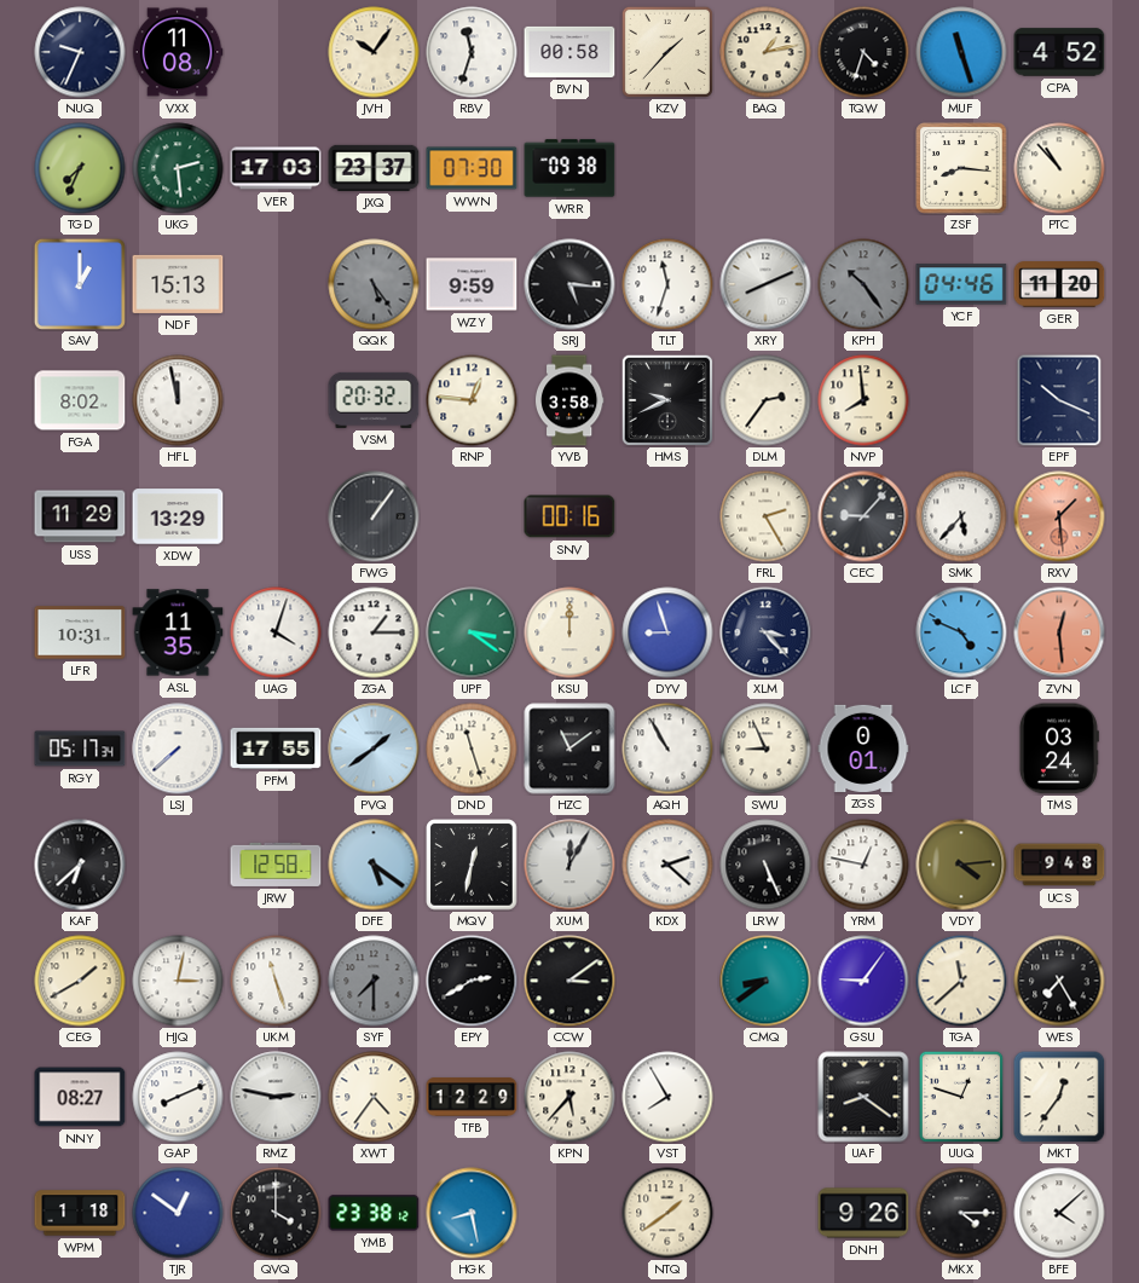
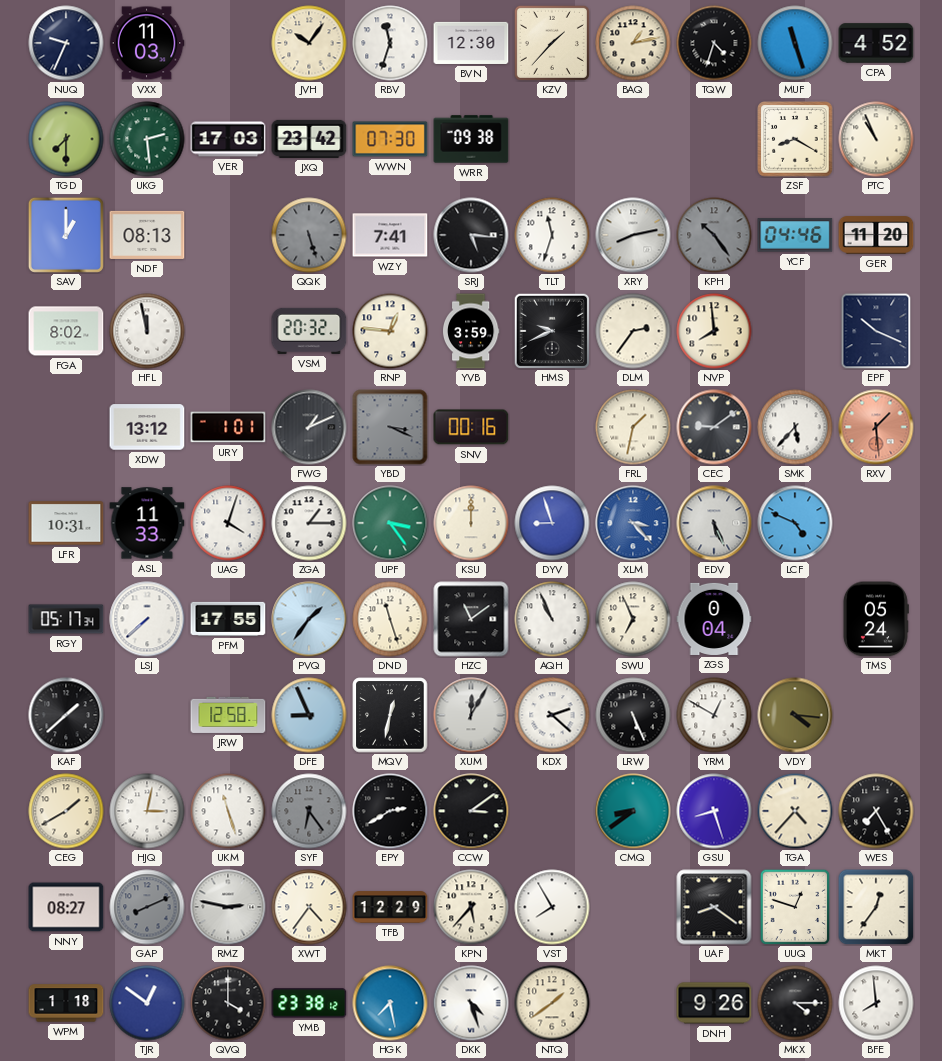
VXX: 11:08 -> 11:03 (147, 43)
BVN: 00:58 -> 12:30 (471, 43)
TGD: 7:34 -> 7:30 (66, 139)
JXQ: 23:37 -> 23:42 (309, 139)
ZSF: 8:16 -> 8:20 (795, 139)
PTC: 10:53 -> 10:56 (876, 139)
NDF: 15:13 -> 08:13 (147, 235)
QQK: 5:24 -> 5:27 (309, 235)
WZY: 9:59 -> 7:41 (390, 235)
XRY: 8:11 -> 8:13 (633, 235)
YVB: 3:58 -> 3:59 (471, 331)
USS: 11:29 -> none (80, 516)
XDW: 13:29 -> 13:12 (147, 427)
URY: none -> 1:01 (228, 427)
FWG: 1:06 -> 1:11 (309, 427)
YBD: none -> 3:19 (390, 427)
FRL: 2:25 -> 1:32 (633, 427)
CEC: 9:07 -> 9:09 (714, 427)
ASL: 11:35 -> 11:33 (147, 523)
UPF: 3:21 -> 3:24 (390, 523)
XLM dial: navy -> blue (633, 523)
EDV: none -> 5:26 (714, 523)
ZVN: 12:29 -> none (1059, 632)
PVQ: 1:39 -> 1:36 (309, 619)
AQH: 10:55 -> 10:56 (552, 619)
SWU: 8:56 -> 6:56 (633, 619)
ZGS: 0:01 -> 0:04 (714, 619)
TMS: 03:24 -> 05:24 (875, 619)
KAF: 6:38 -> 1:38 (66, 715)
DFE: 5:21 -> 8:56 (309, 715)
YRM: 12:47 -> 12:50 (714, 715)
VDY: 4:14 -> 4:16 (795, 715)
UCS: 9:48 -> none (1059, 865)
SYF: 7:30 -> 6:24 (309, 811)
GSU: 9:06 -> 8:27 (714, 811)
TGA: 11:38 -> 4:37 (795, 811)
GAP dial: white -> grey (147, 907)
HGK: 8:28 -> 7:28 (390, 1003)
DKK: none -> 4:27 (471, 1003)
BFE: 4:08 -> 7:59 (876, 1003)
